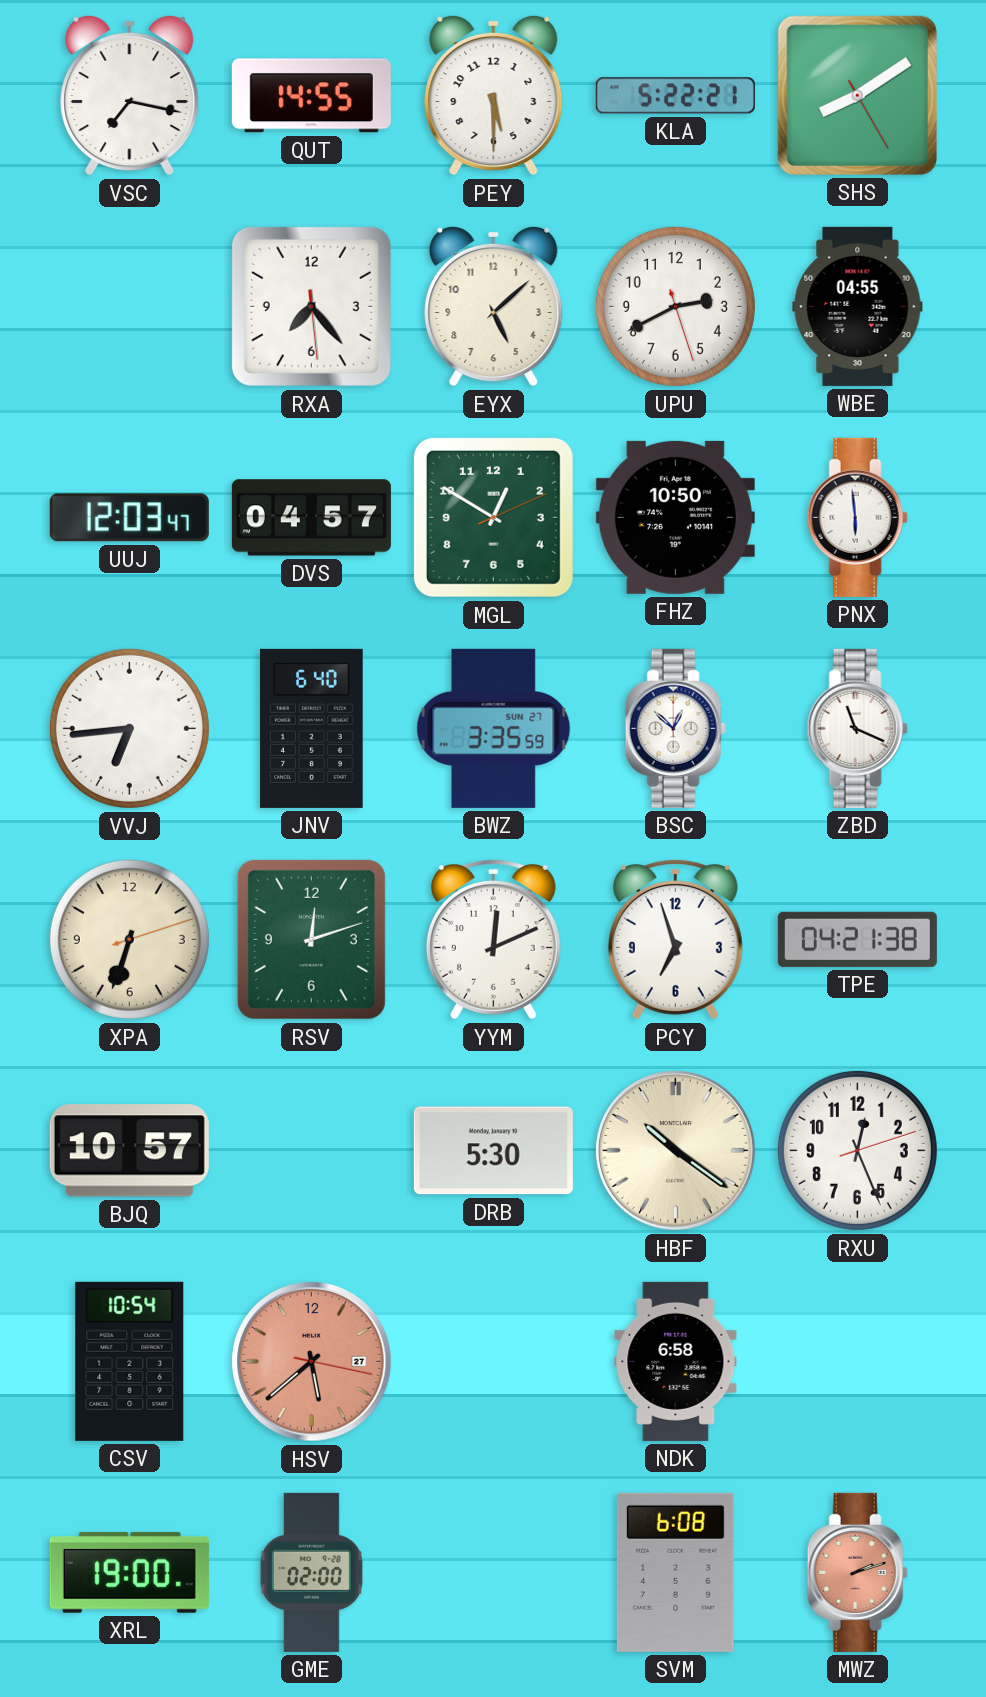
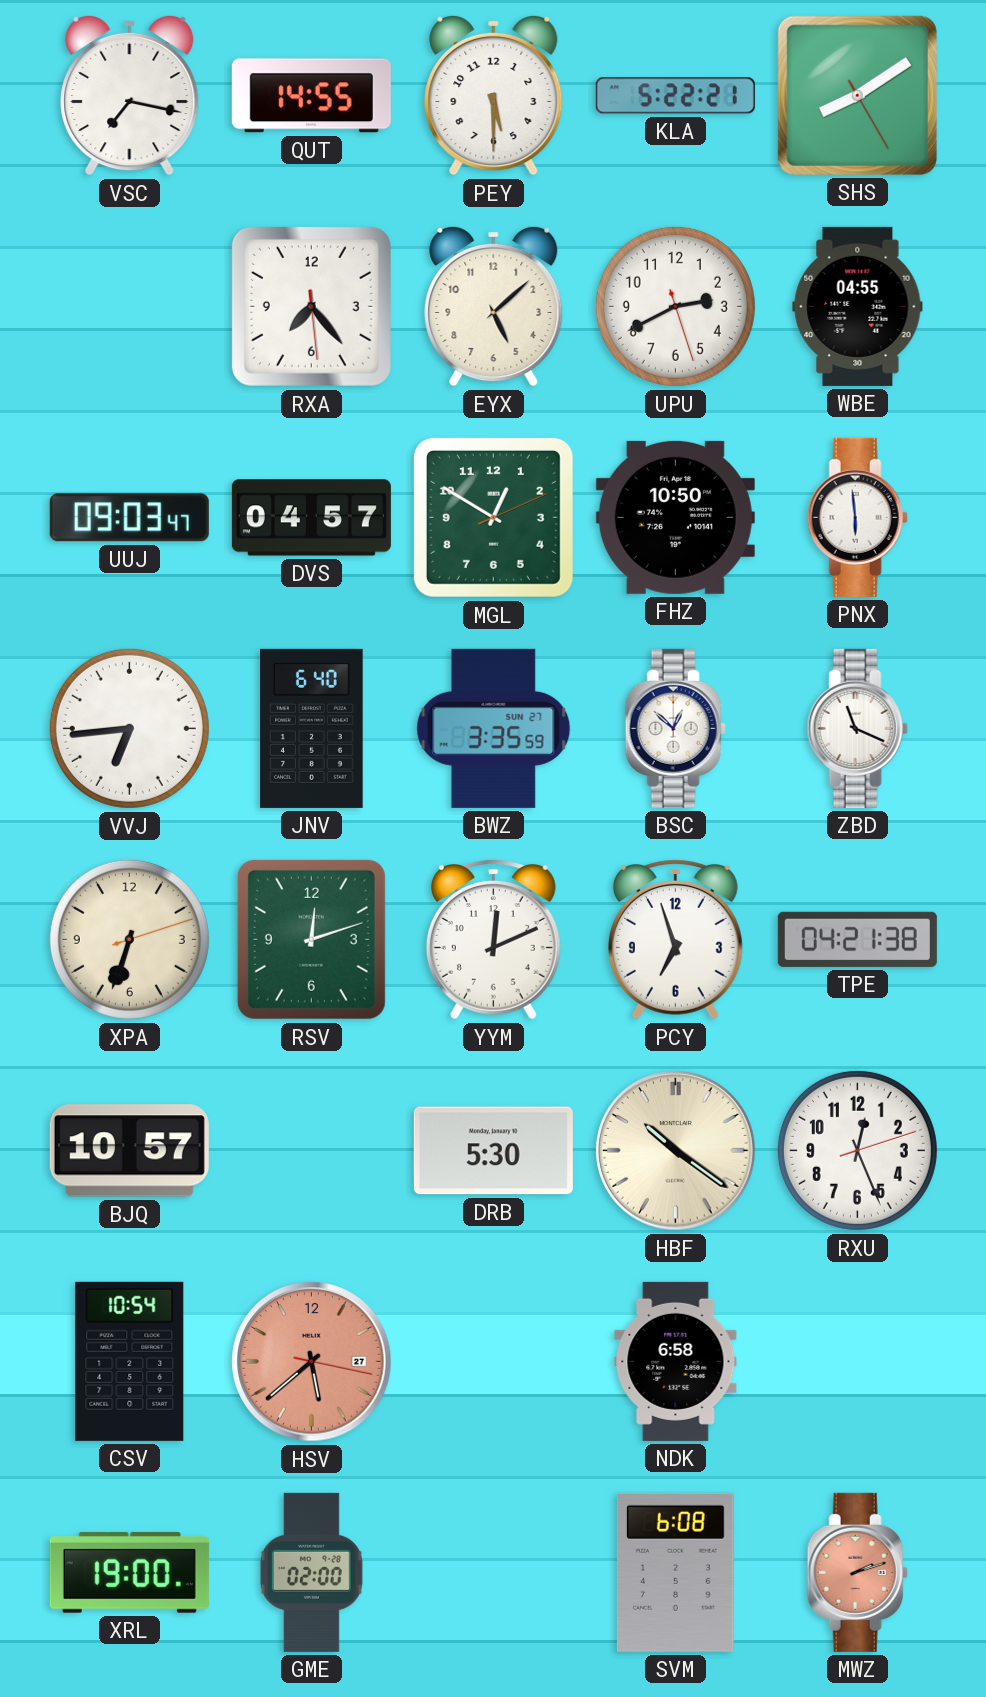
UUJ: 12:03 -> 09:03 (129, 518)
